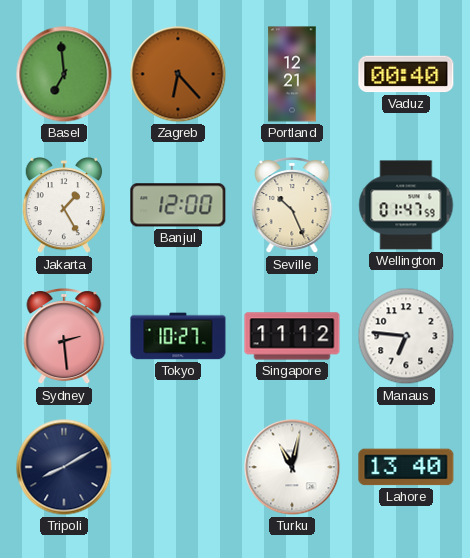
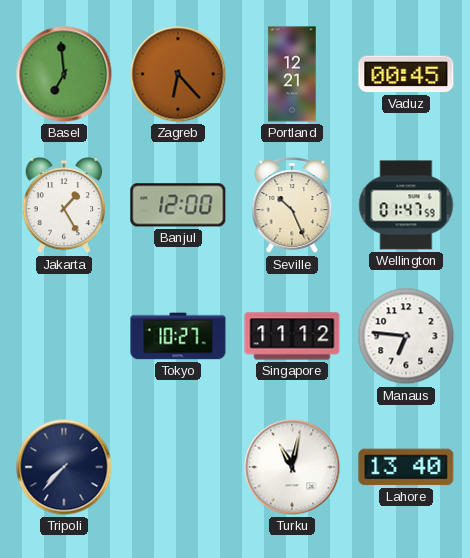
Vaduz: 00:40 -> 00:45 (406, 74)
Sydney: 2:29 -> none (64, 337)
Tripoli: 8:10 -> 7:37 (64, 467)
